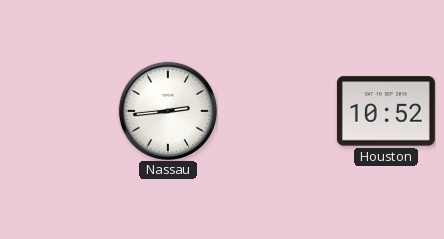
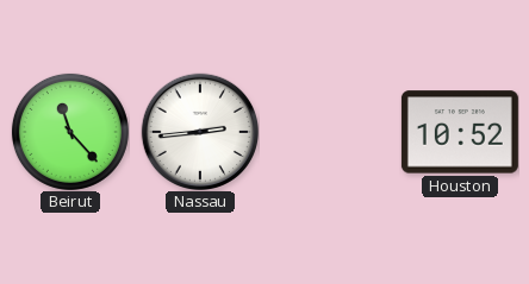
Beirut: none -> 11:23 (70, 132)
